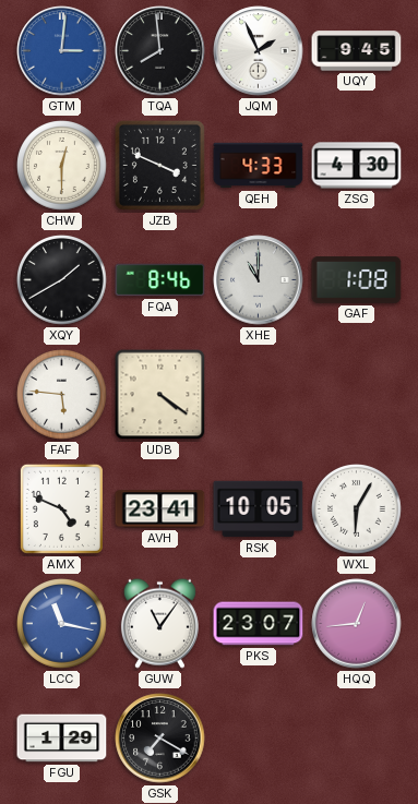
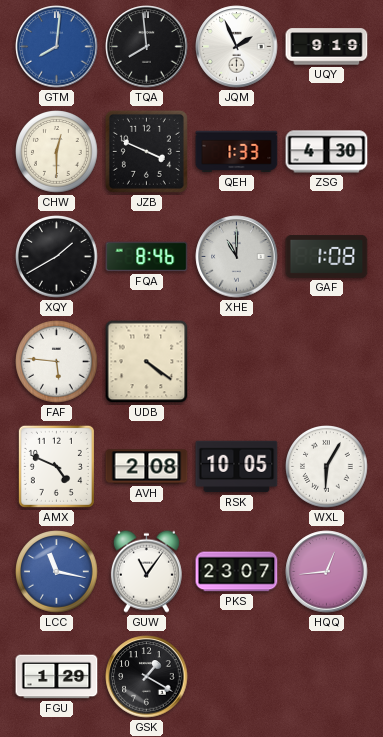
GTM: 3:01 -> 8:01 (57, 47)
UQY: 9:45 -> 9:19 (327, 47)
QEH: 4:33 -> 1:33 (237, 152)
AVH: 23:41 -> 2:08 (147, 467)
GSK: 7:20 -> 1:20 (147, 677)
